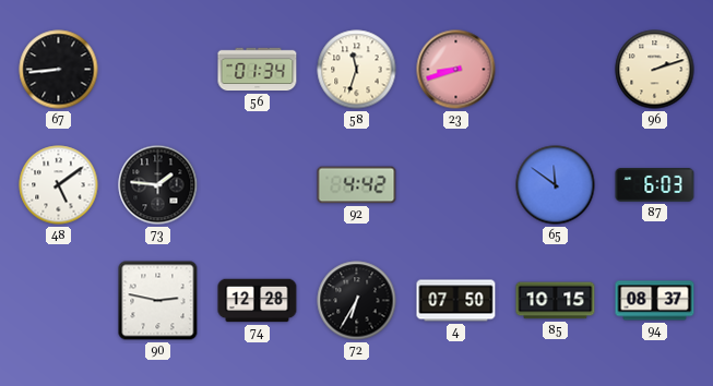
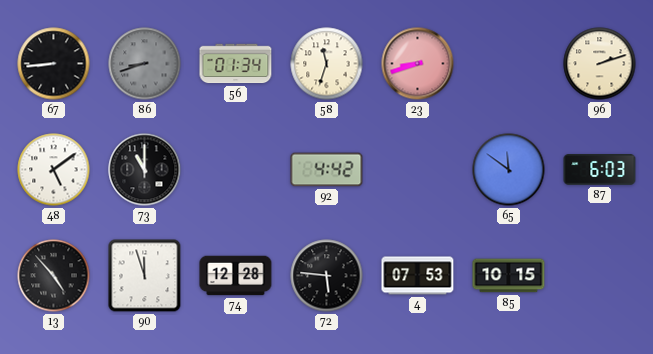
86: none -> 8:42 (145, 64)
73: 1:46 -> 11:00 (145, 170)
13: none -> 4:53 (54, 276)
90: 2:47 -> 11:57 (145, 276)
72: 6:35 -> 5:46 (327, 276)
4: 07:50 -> 07:53 (418, 276)
94: 08:37 -> none (655, 301)
